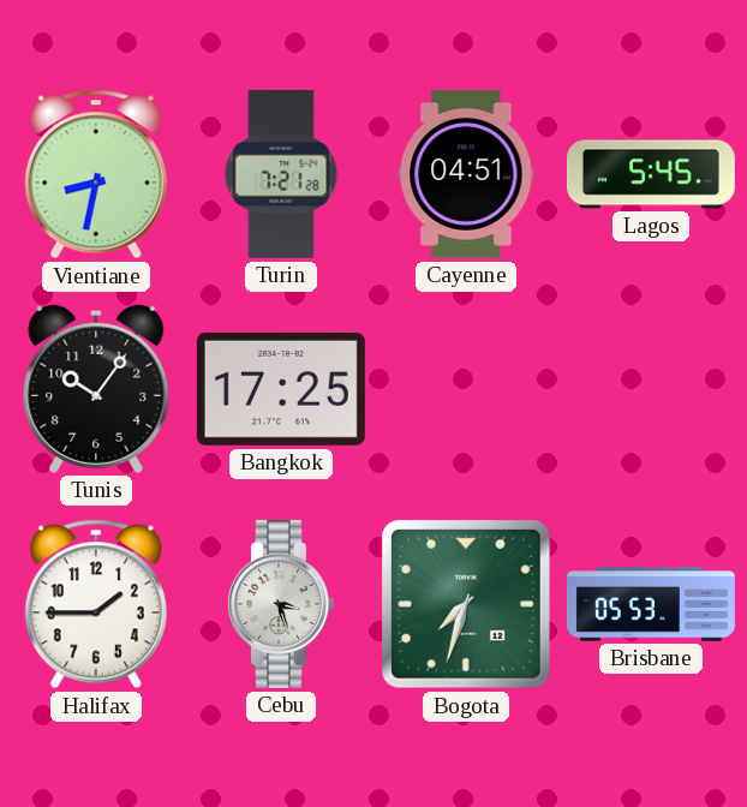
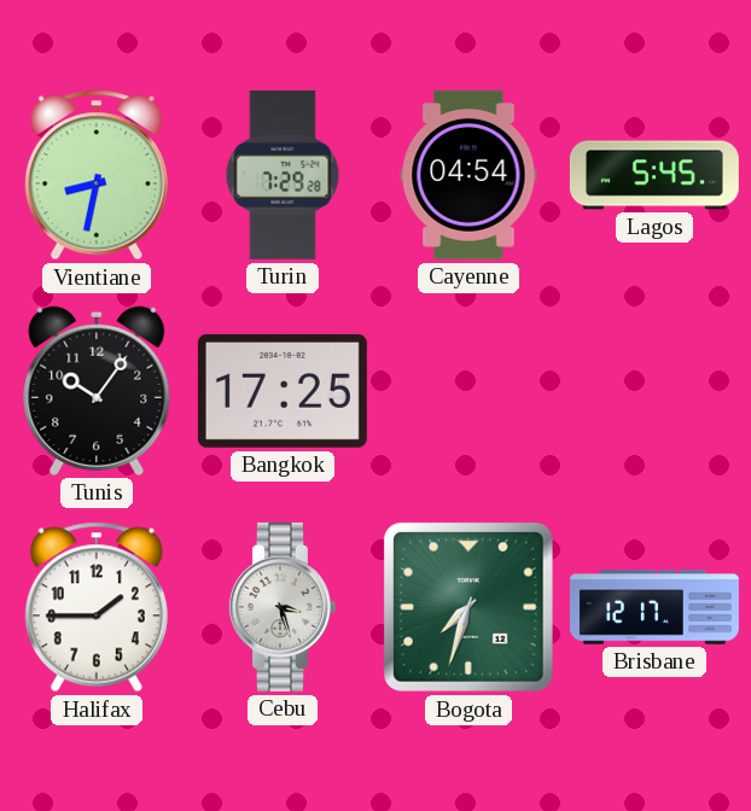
Turin: 7:21 -> 7:29 (283, 175)
Cayenne: 04:51 -> 04:54 (468, 175)
Brisbane: 05:53 -> 12:17 (654, 607)
